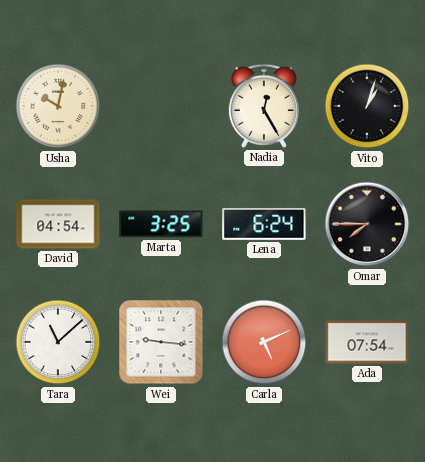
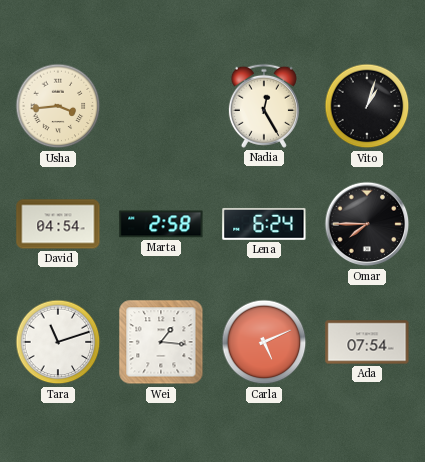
Usha: 10:02 -> 3:44 (58, 106)
Marta: 3:25 -> 2:58 (161, 224)
Tara: 11:08 -> 11:12 (58, 342)
Wei: 9:16 -> 1:16 (161, 342)
